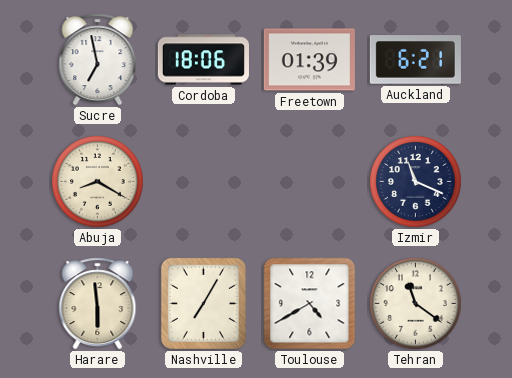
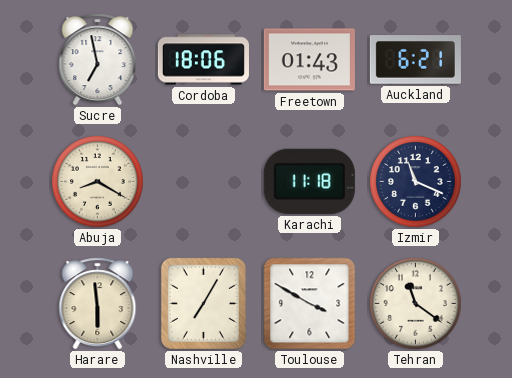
Freetown: 01:39 -> 01:43 (309, 60)
Karachi: none -> 11:18 (309, 181)
Toulouse: 4:40 -> 3:50 (310, 304)
